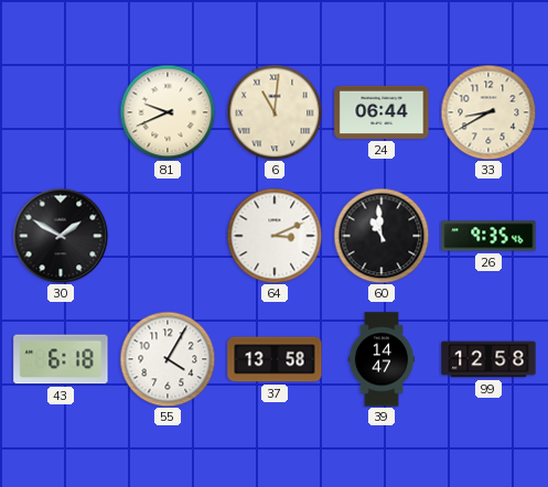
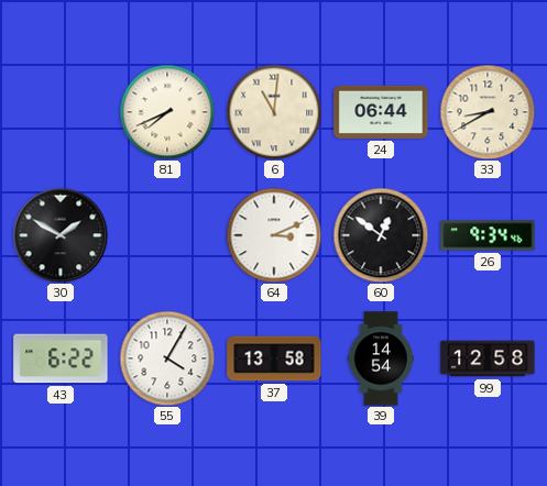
81: 9:41 -> 7:41 (167, 112)
60: 10:59 -> 12:51 (381, 235)
26: 9:35 -> 9:34 (488, 235)
43: 6:18 -> 6:22 (61, 358)
39: 14:47 -> 14:54 (381, 358)
